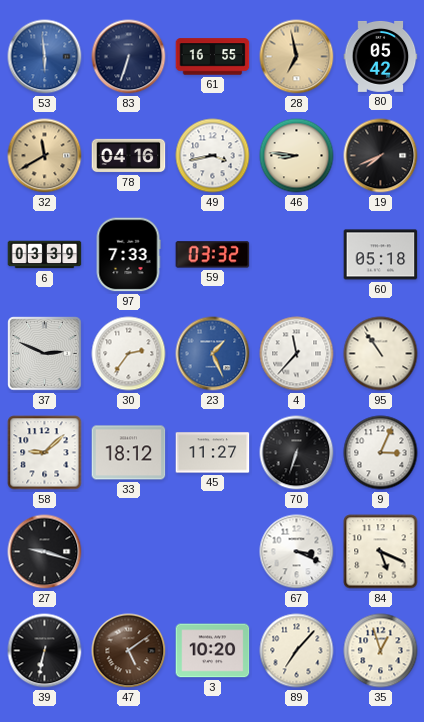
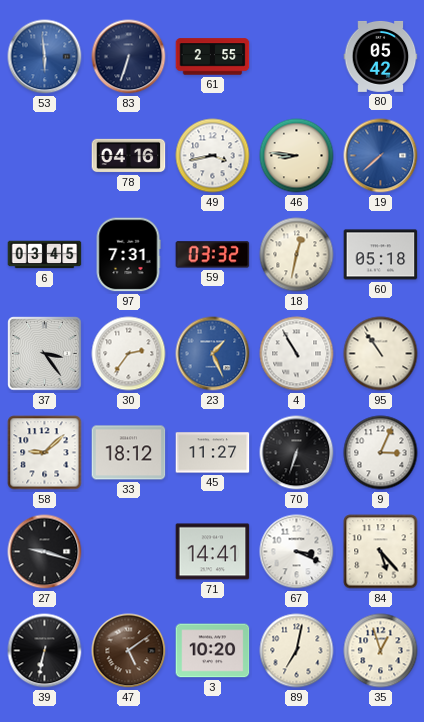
61: 16:55 -> 2:55 (213, 57)
28: 6:58 -> none (297, 57)
32: 11:40 -> none (45, 156)
19: 7:41 -> 7:38 (381, 156)
19 dial: black -> blue (381, 156)
6: 03:39 -> 03:45 (45, 255)
97: 7:33 -> 7:31 (128, 255)
18: none -> 12:32 (297, 255)
37: 2:49 -> 3:24 (45, 354)
4: 11:37 -> 10:55 (297, 354)
71: none -> 14:41 (213, 552)
84: 5:19 -> 5:23 (381, 552)
89: 7:07 -> 7:02 (297, 651)
